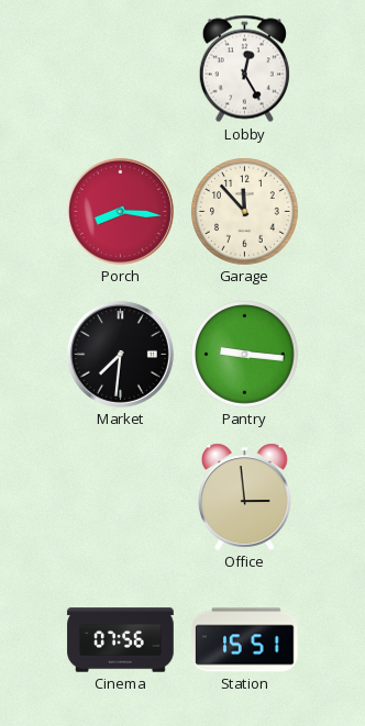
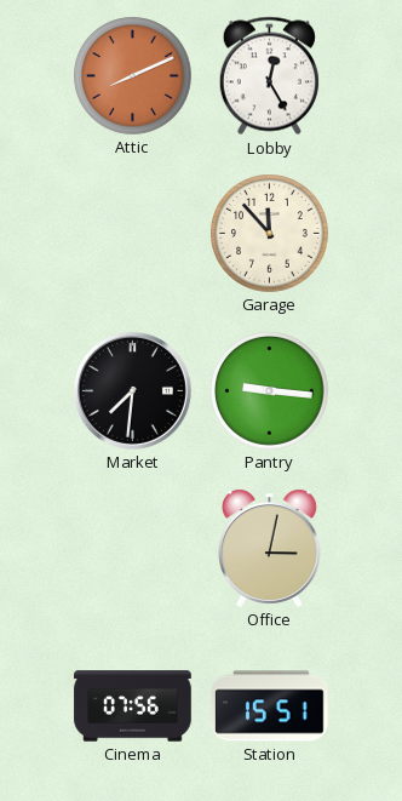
Attic: none -> 8:11 (133, 76)
Porch: 8:16 -> none (120, 211)
Office: 2:59 -> 3:02 (270, 548)
